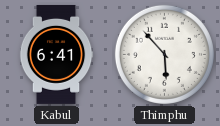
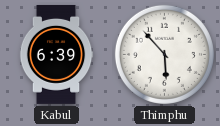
Kabul: 6:41 -> 6:39 (56, 54)
